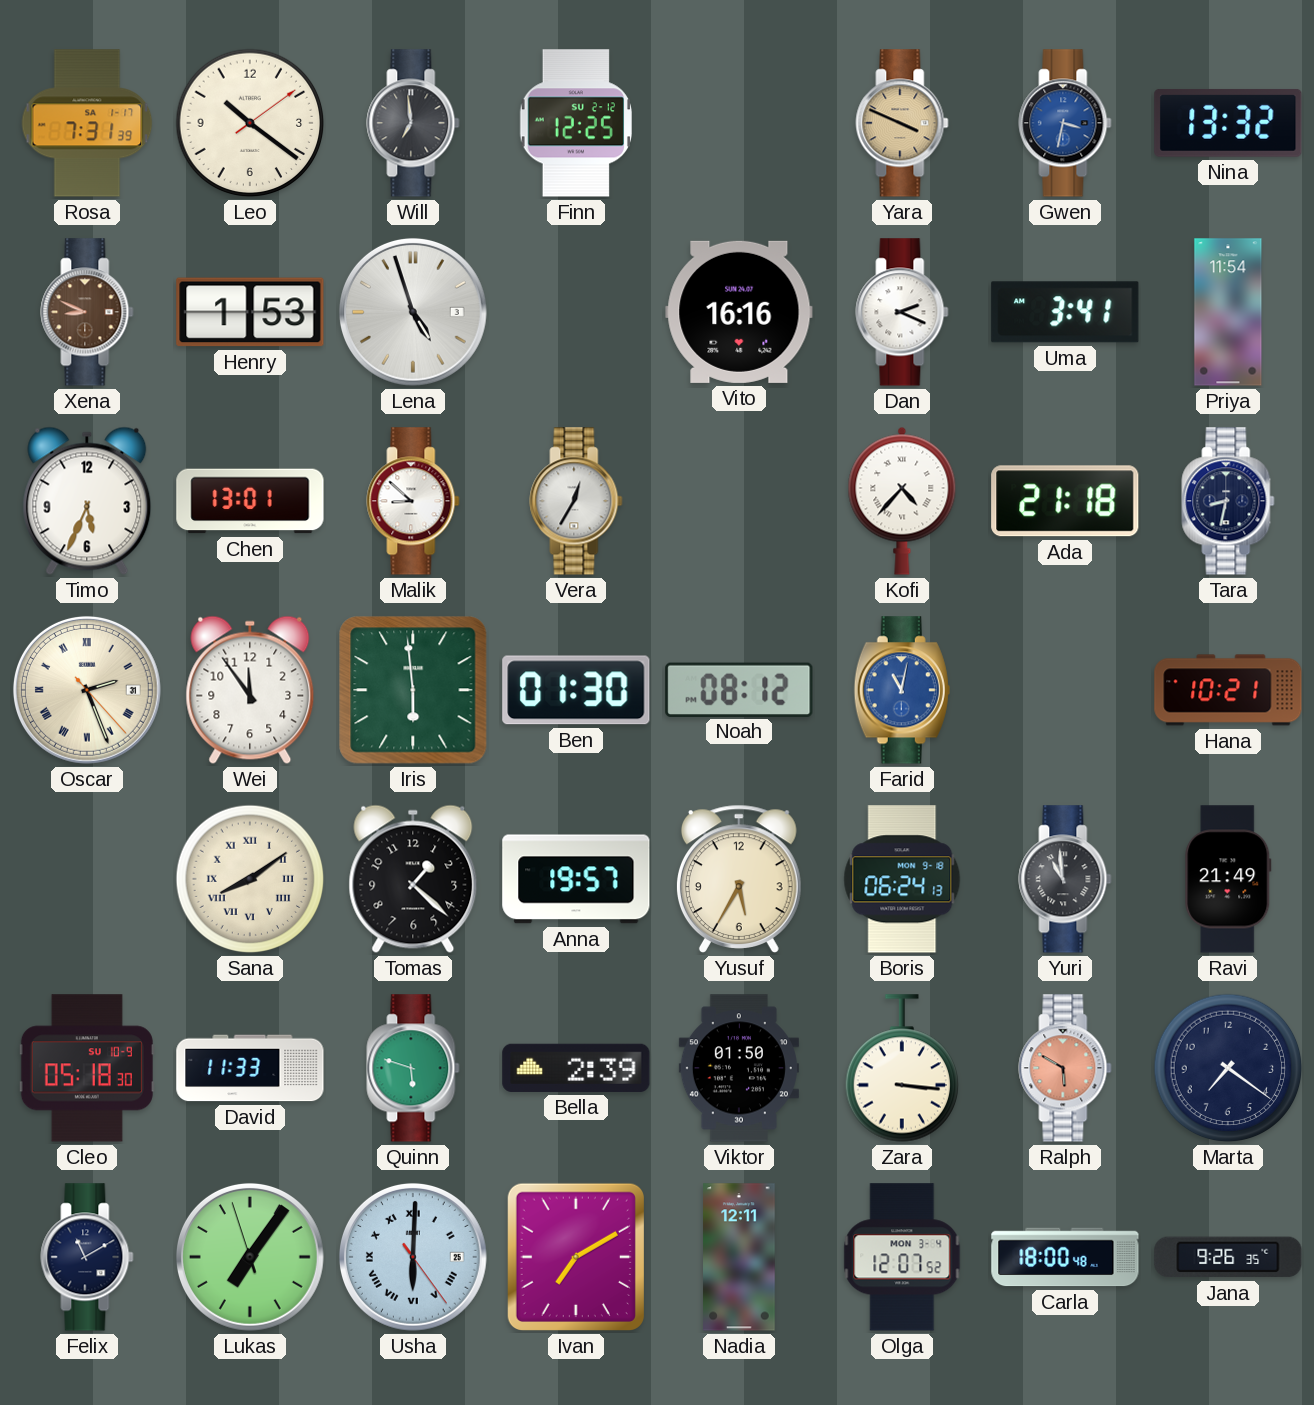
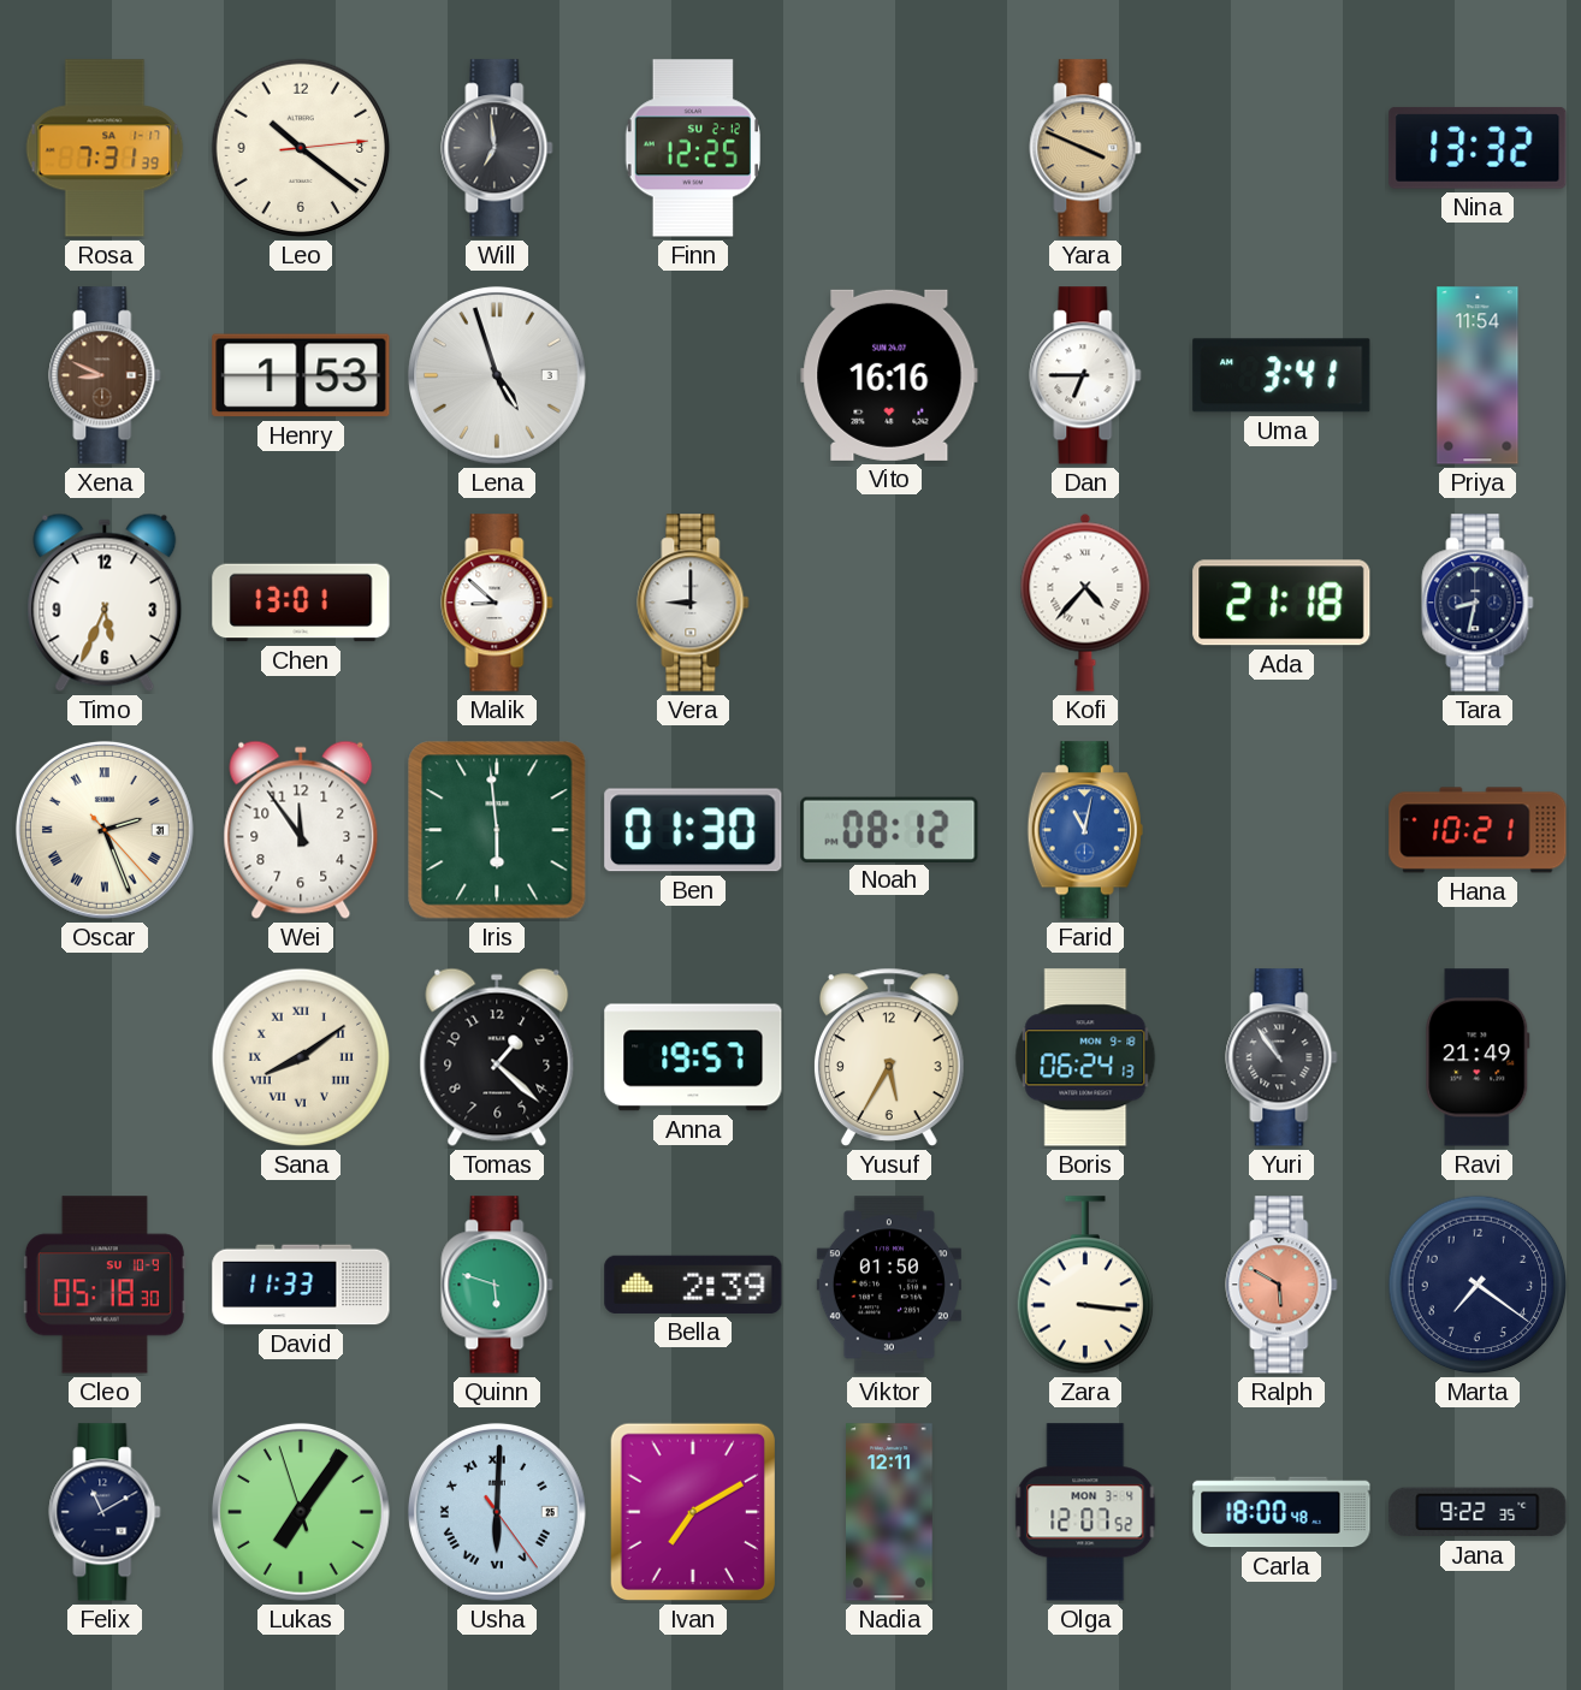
Leo: 10:21:09 -> 10:21:14 (301, 148)
Gwen: 3:32 -> none (1065, 123)
Dan: 2:19 -> 6:45 (1085, 375)
Vera: 12:35 -> 9:00 (693, 603)
Yuri: 10:59 -> 10:54 (1281, 1057)
Jana: 9:26 -> 9:22 (1478, 1512)
